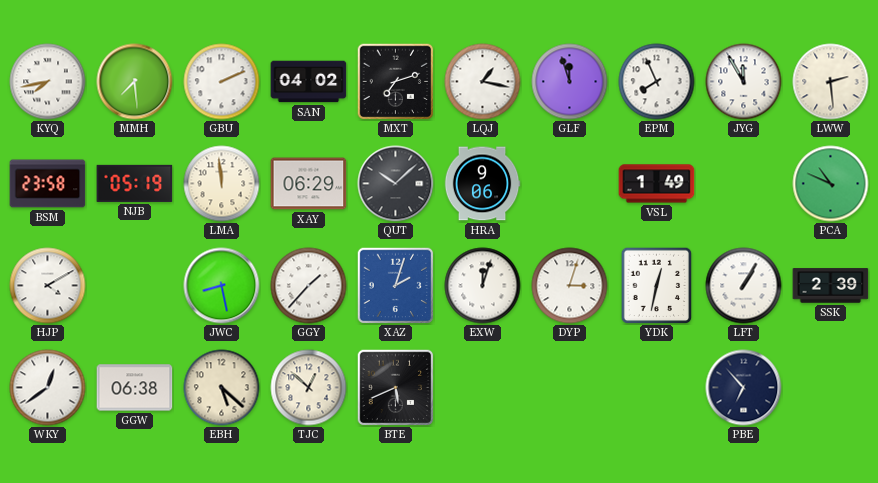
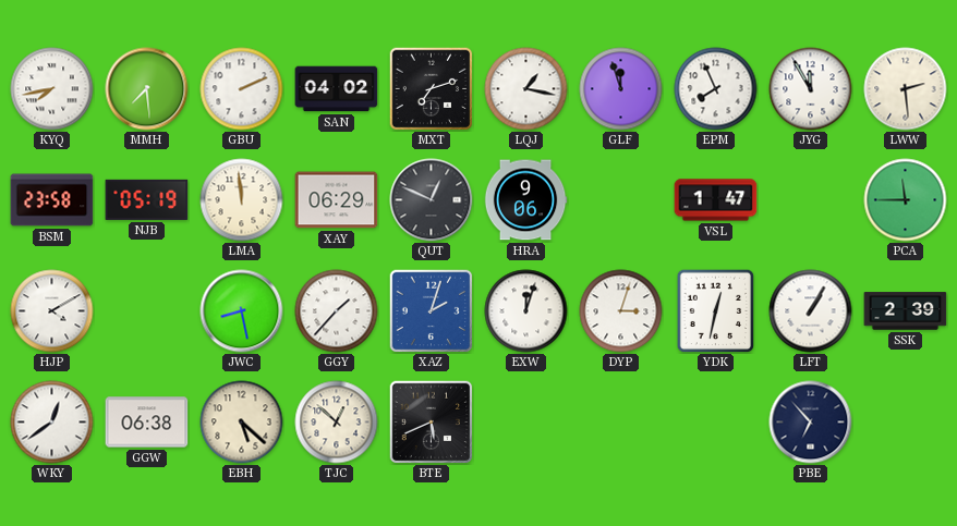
QUT: 10:08 -> 12:49 (432, 200)
VSL: 1:49 -> 1:47 (716, 200)
PCA: 10:49 -> 11:45 (906, 200)
